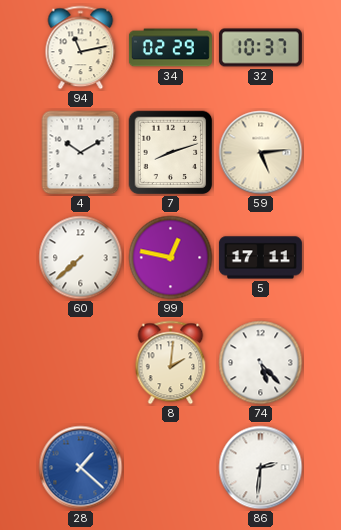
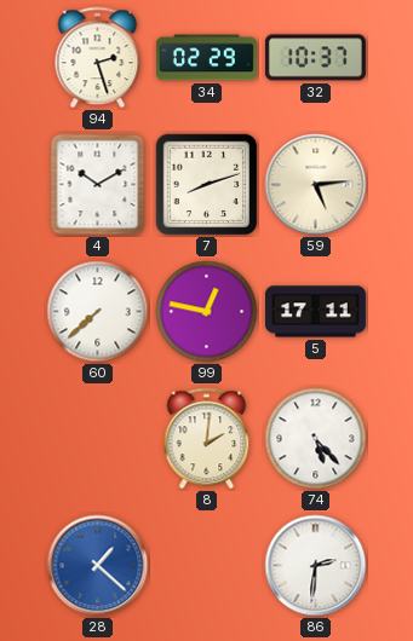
94: 11:13 -> 2:27 (98, 58)
